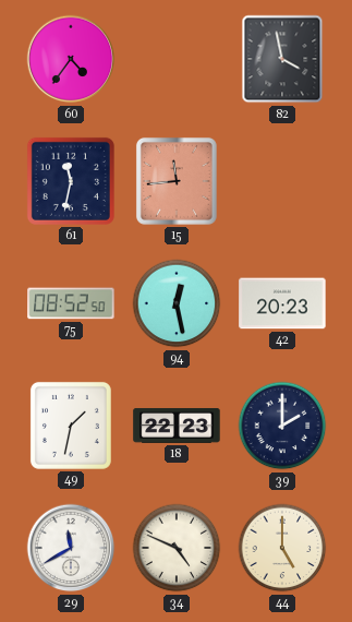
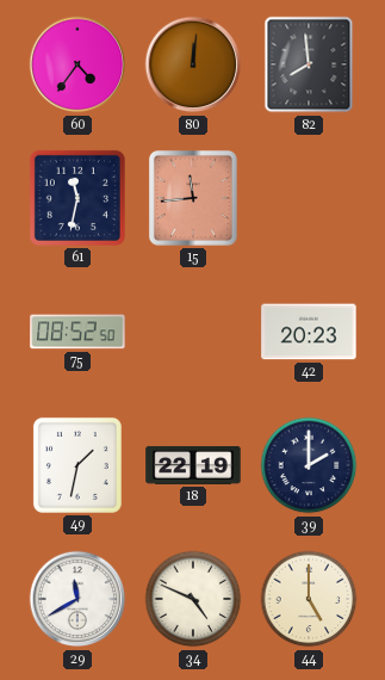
80: none -> 12:01 (193, 64)
82: 3:58 -> 7:59 (309, 64)
94: 12:28 -> none (177, 303)
18: 22:23 -> 22:19 (193, 465)
